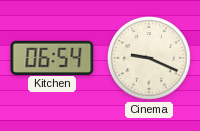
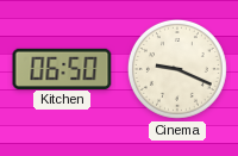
Kitchen: 06:54 -> 06:50 (62, 68)
